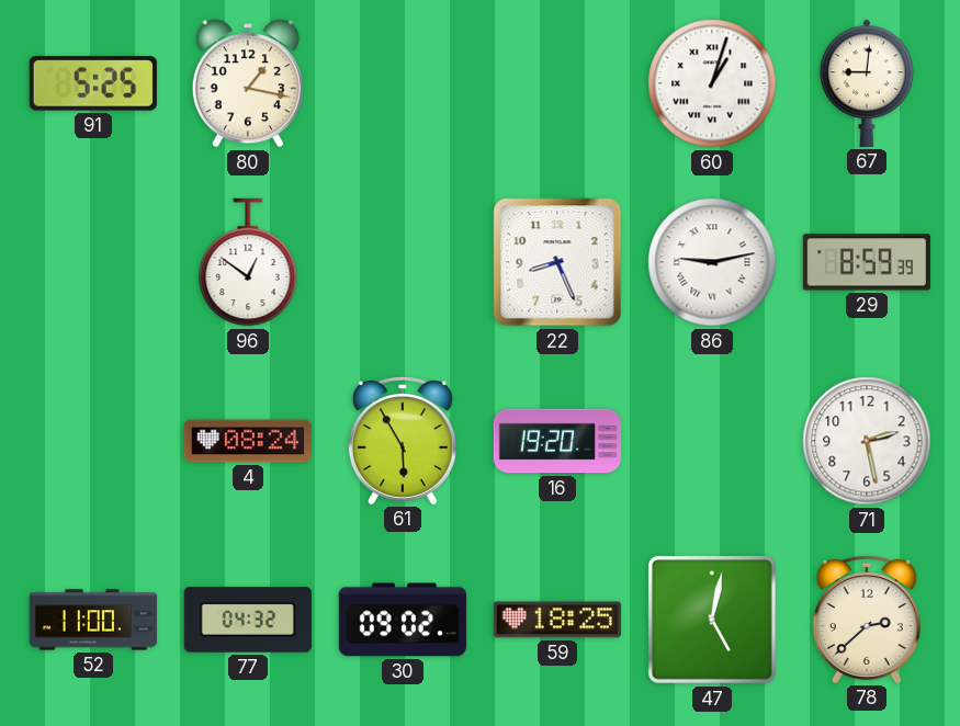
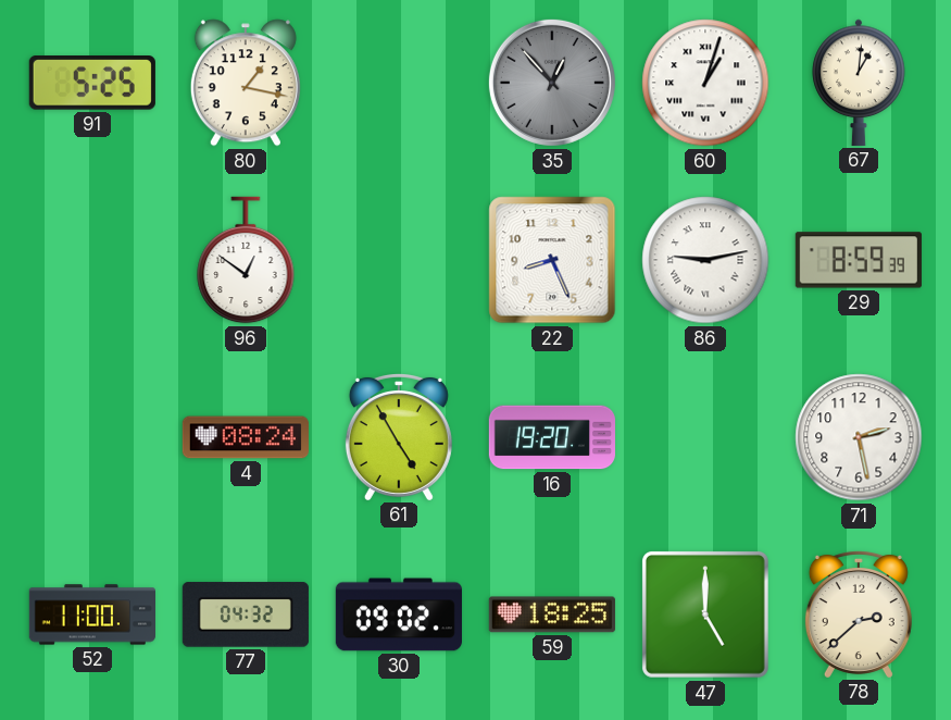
35: none -> 12:53 (552, 83)
67: 9:01 -> 1:01 (859, 83)
61: 5:55 -> 4:55 (399, 436)
47: 5:02 -> 5:00 (705, 615)
